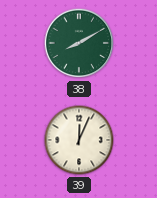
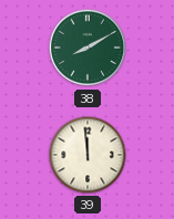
39: 12:04 -> 11:59 (88, 155)
